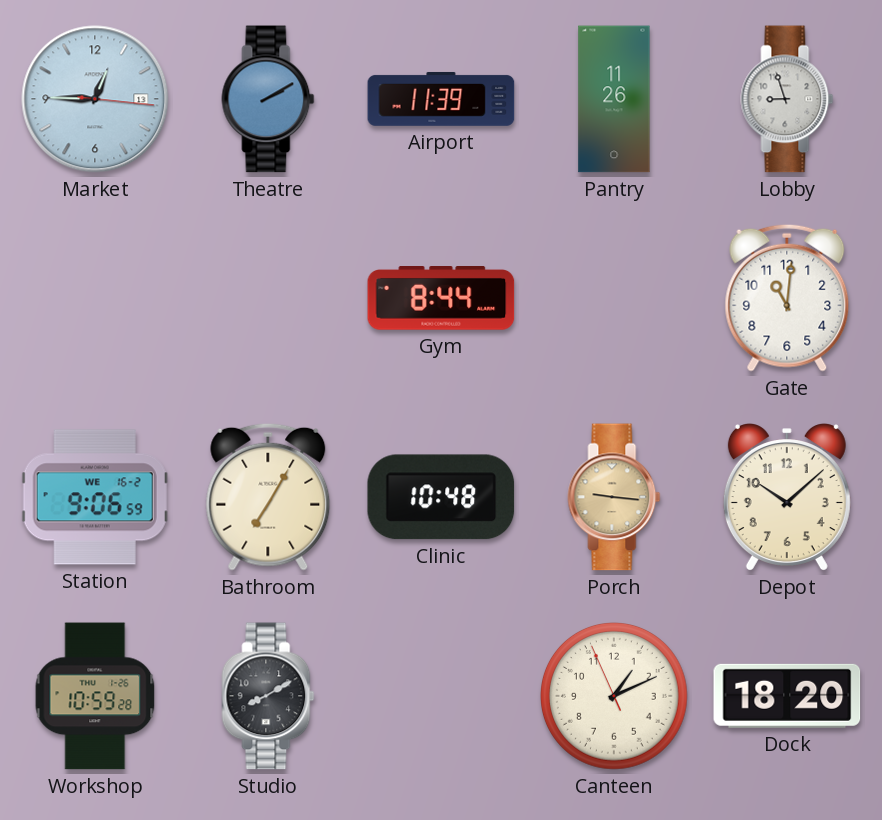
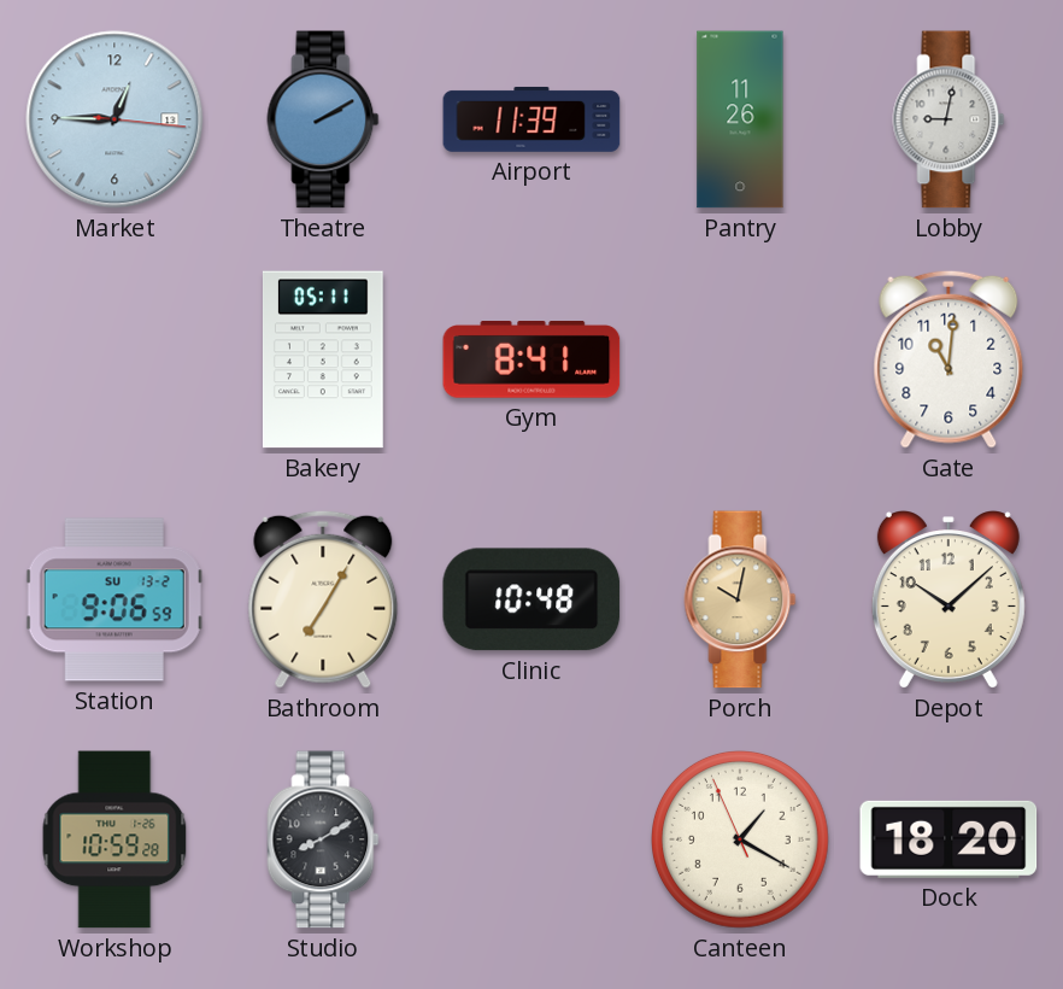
Lobby: 8:57 -> 9:02 (949, 119)
Bakery: none -> 05:11 (323, 359)
Gym: 8:44 -> 8:41 (531, 359)
Station date: WE 16-2 -> SU 13-2 (114, 599)
Porch: 9:16 -> 10:02 (740, 599)
Canteen: 1:10 -> 1:19 (741, 841)
